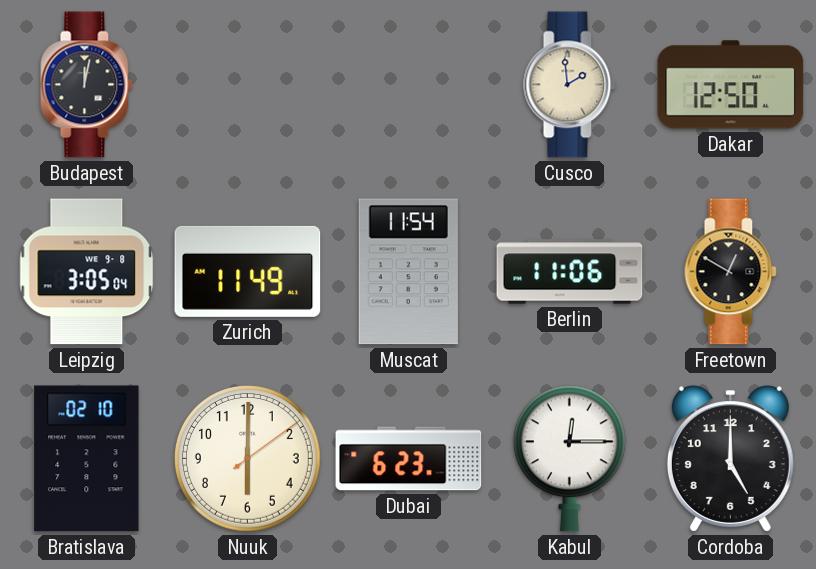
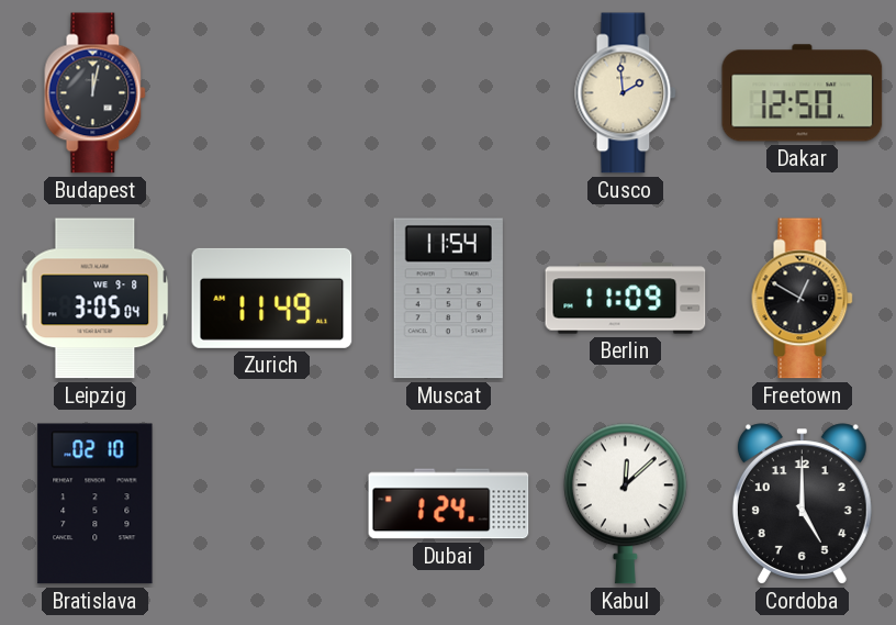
Berlin: 11:06 -> 11:09 (626, 299)
Nuuk: 6:00 -> none (248, 459)
Dubai: 6:23 -> 1:24 (449, 504)
Kabul: 12:15 -> 12:08 (625, 504)
